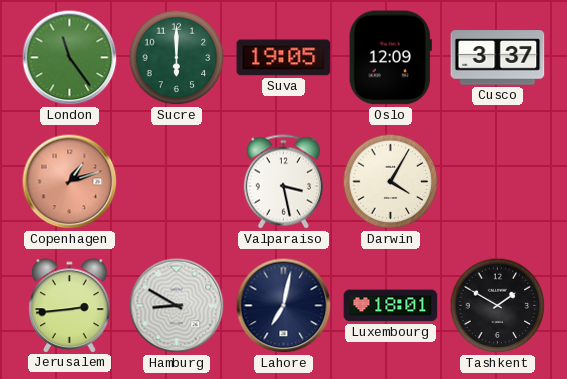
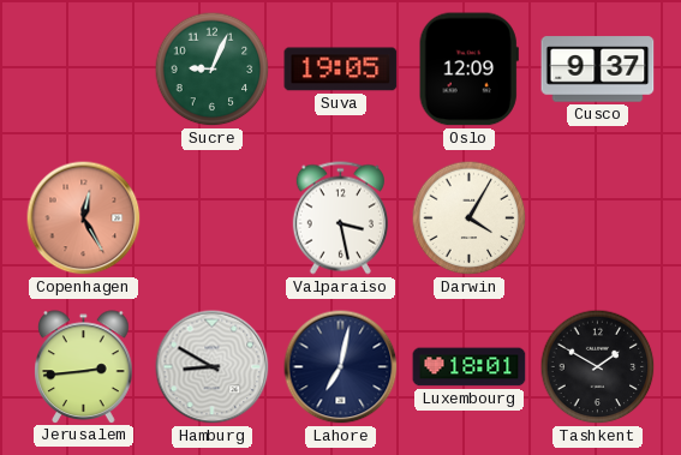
London: 11:24 -> none (70, 58)
Sucre: 6:00 -> 9:04 (213, 70)
Cusco: 3:37 -> 9:37 (598, 70)
Copenhagen: 1:12 -> 12:25 (84, 218)
